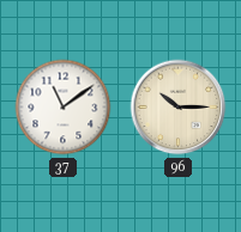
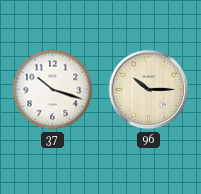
37: 11:09 -> 10:18 (53, 90)
